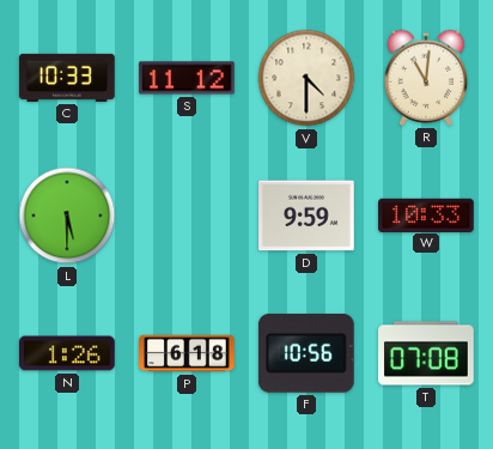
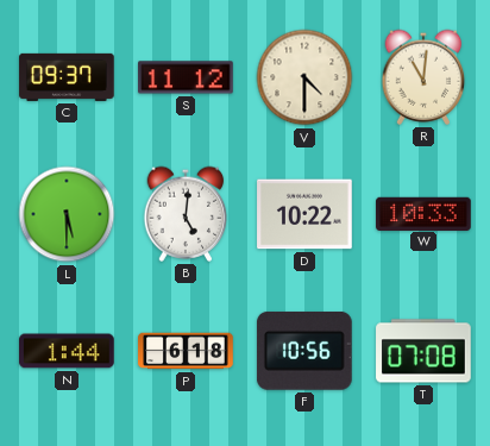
C: 10:33 -> 09:37 (67, 77)
B: none -> 5:01 (186, 214)
D: 9:59 -> 10:22 (304, 214)
N: 1:26 -> 1:44 (67, 351)
